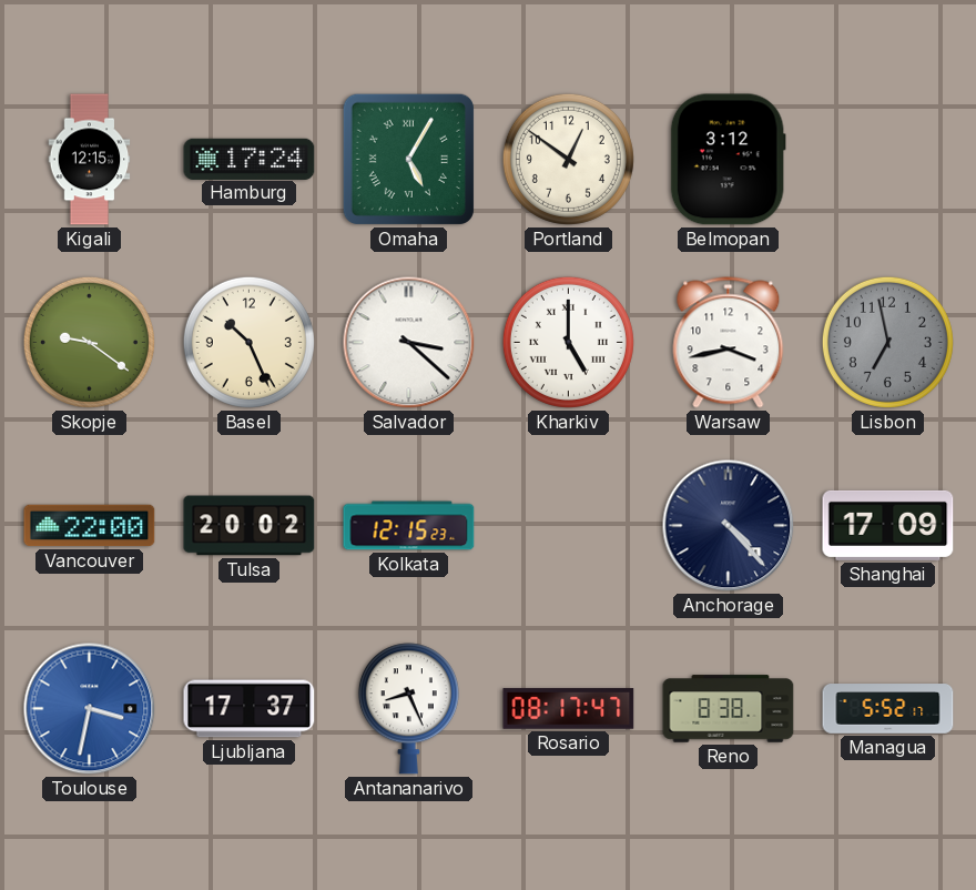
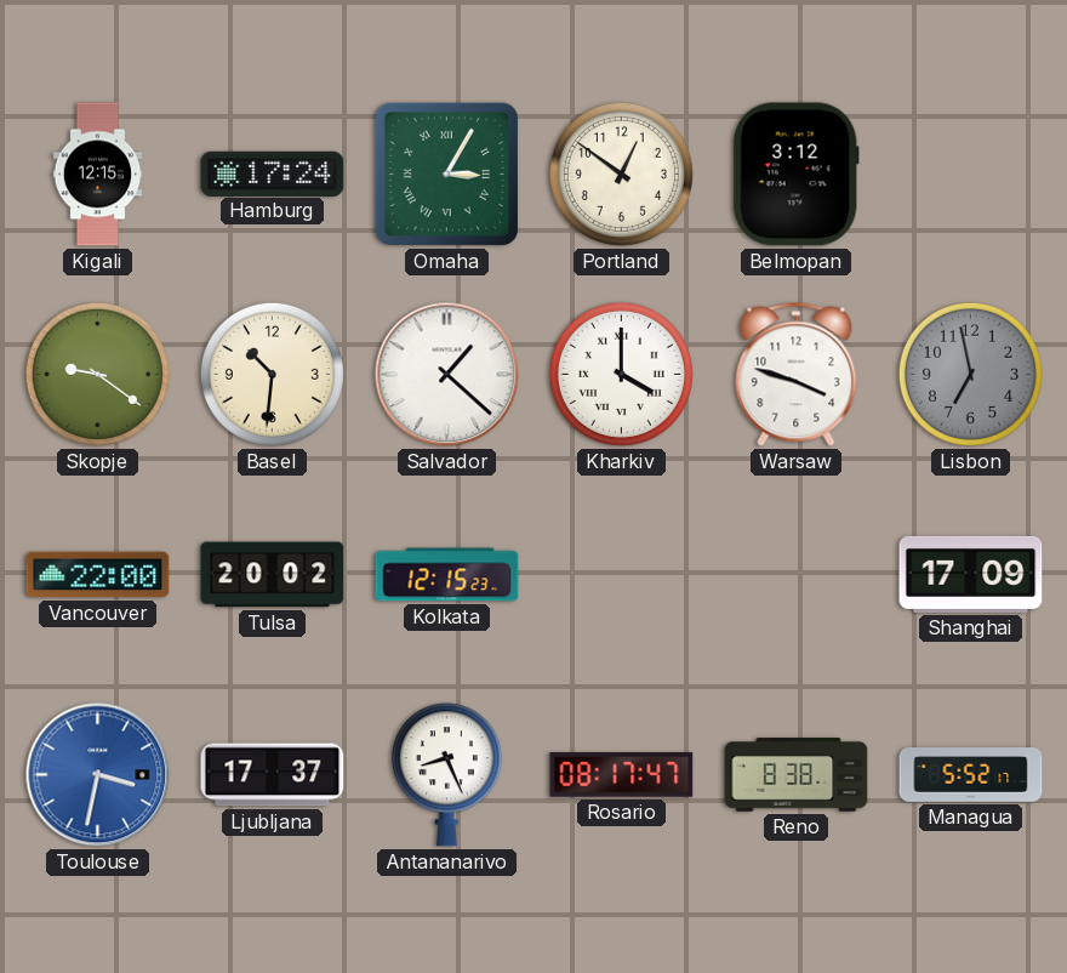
Omaha: 5:05 -> 3:05 (446, 173)
Basel: 10:26 -> 10:31 (272, 374)
Salvador: 3:22 -> 1:22 (447, 375)
Kharkiv: 5:00 -> 4:00 (621, 374)
Warsaw: 3:43 -> 3:48 (797, 375)
Anchorage: 4:23 -> none (729, 526)
